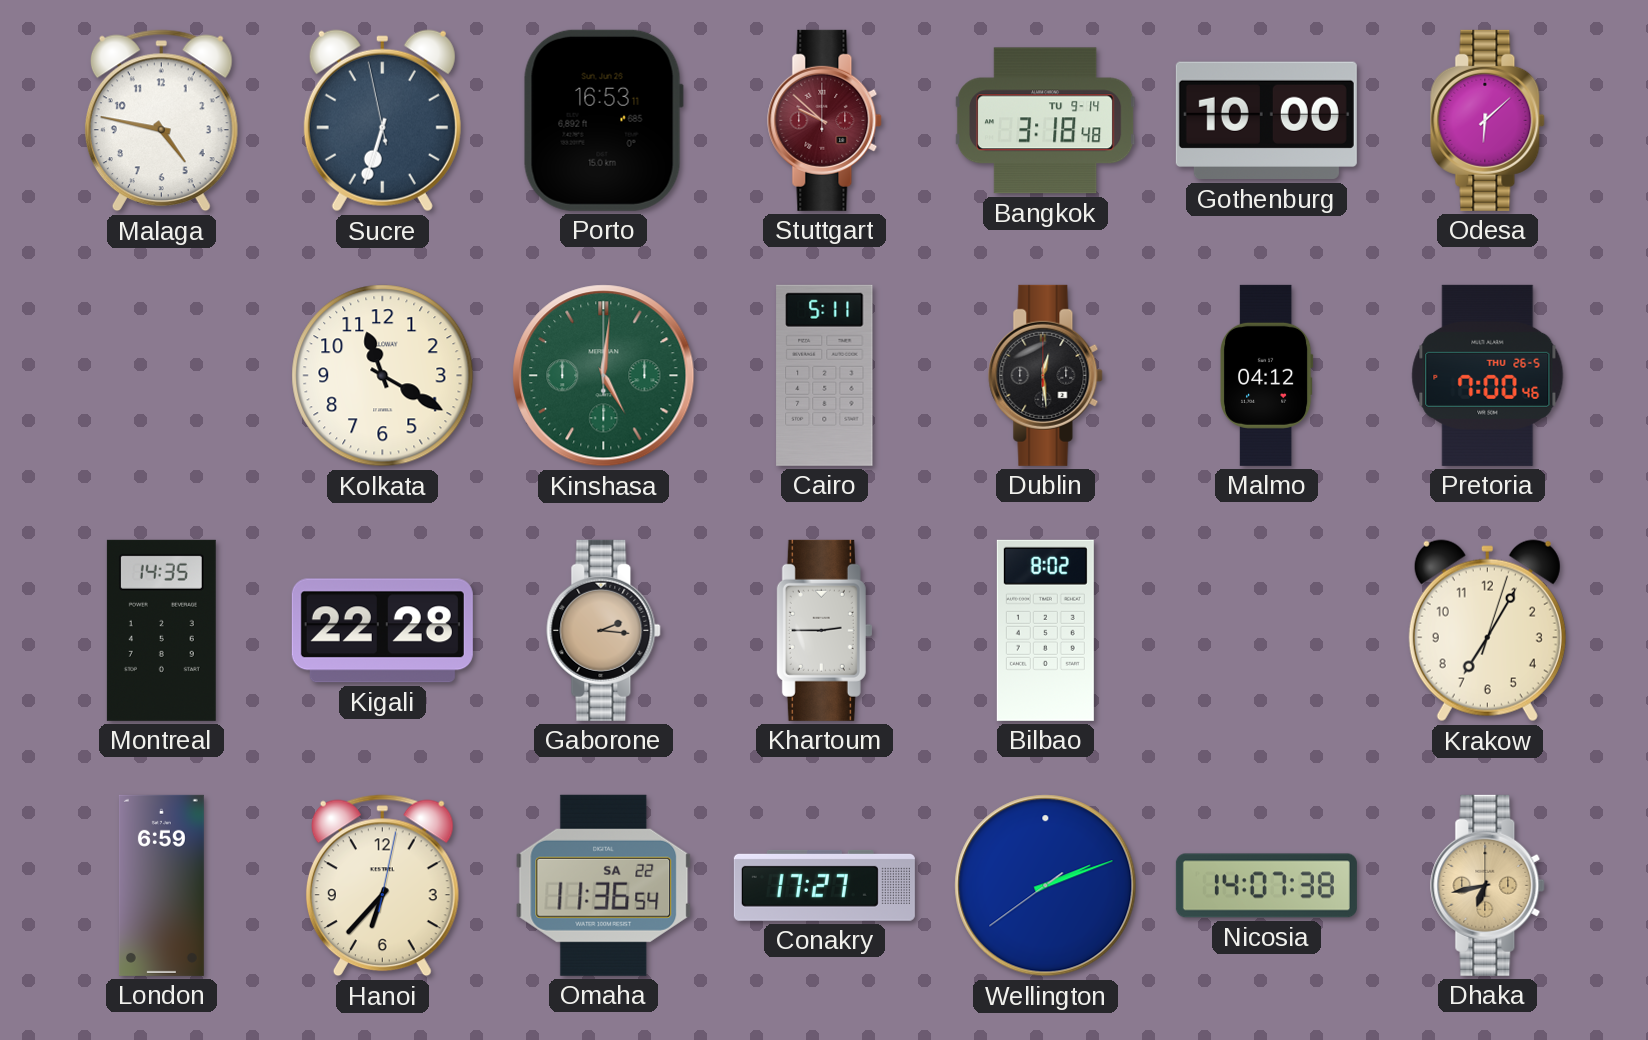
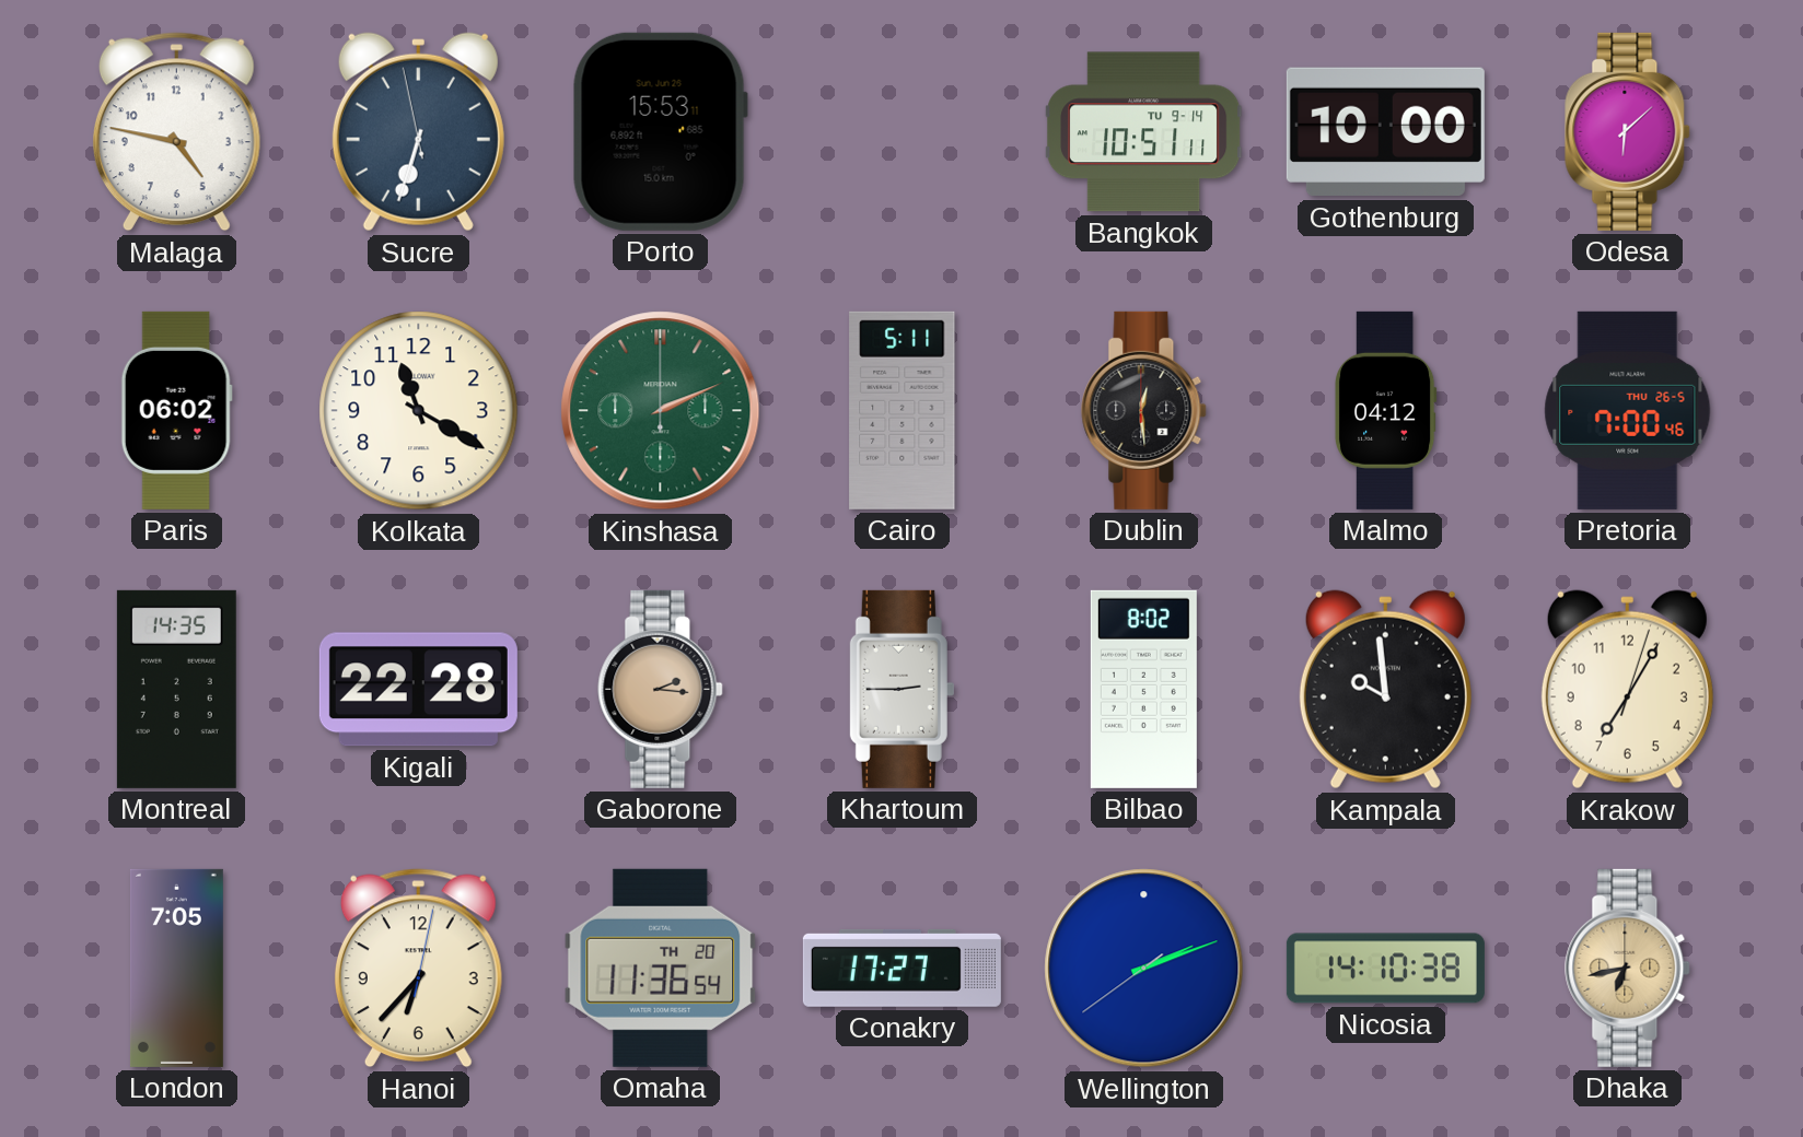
Porto: 16:53 -> 15:53 (660, 131)
Stuttgart: 9:52 -> none (825, 120)
Bangkok: 3:18 -> 10:51 (1143, 132)
Paris: none -> 06:02 (176, 410)
Kinshasa: 5:01 -> 2:11 (661, 411)
Kampala: none -> 9:59 (1385, 690)
London: 6:59 -> 7:05 (176, 968)
Omaha date: SA 22 -> TH 20 (661, 968)
Nicosia: 14:07 -> 14:10 (1385, 969)
